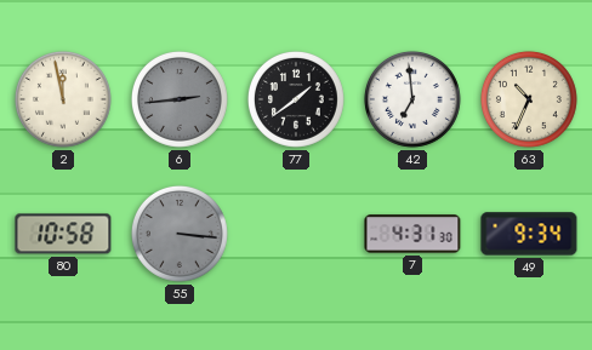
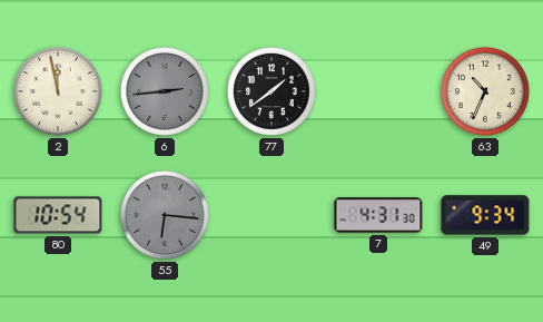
42: 6:59 -> none (412, 99)
80: 10:58 -> 10:54 (58, 215)
55: 3:16 -> 6:16 (165, 215)
